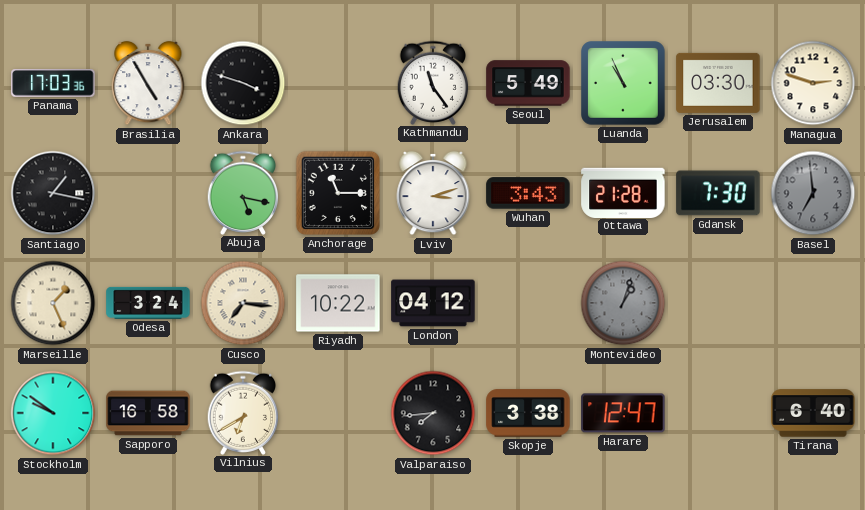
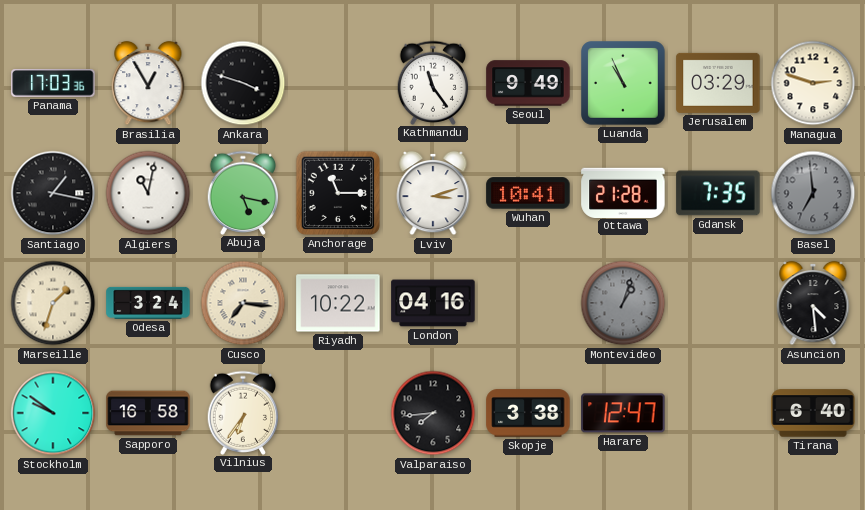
Brasilia: 4:55 -> 12:55 (148, 83)
Seoul: 5:49 -> 9:49 (528, 83)
Jerusalem: 03:30 -> 03:29 (718, 83)
Algiers: none -> 11:02 (148, 193)
Wuhan: 3:43 -> 10:41 (528, 193)
Gdansk: 7:30 -> 7:35 (718, 193)
Marseille: 1:26 -> 1:33 (53, 303)
London: 04:12 -> 04:16 (433, 303)
Asuncion: none -> 4:29 (813, 303)
Vilnius: 6:40 -> 6:36 (243, 412)
